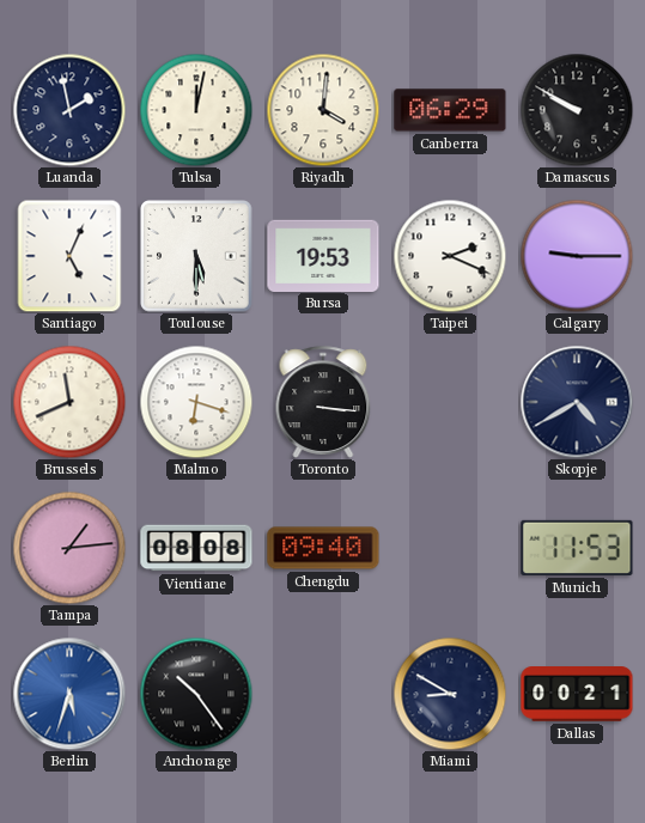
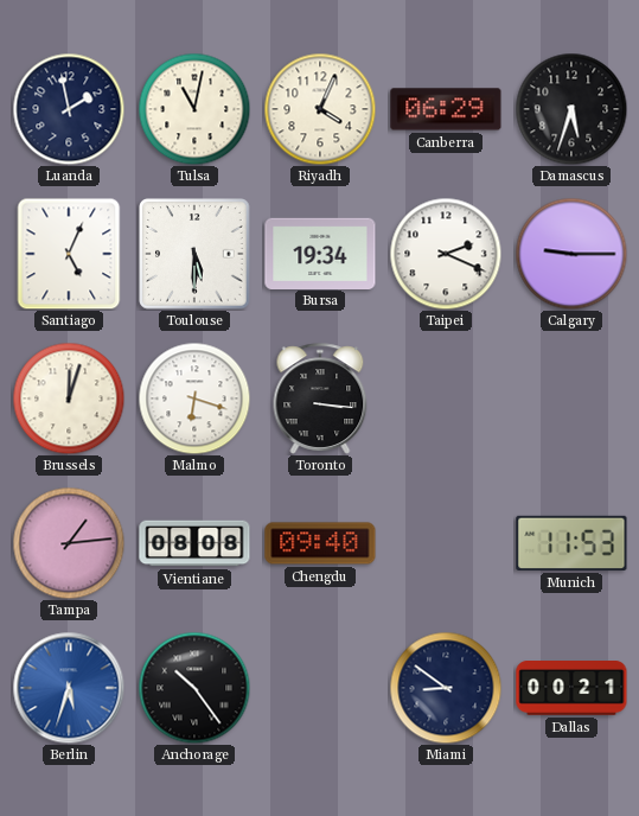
Tulsa: 12:02 -> 11:02 (194, 109)
Riyadh: 4:01 -> 4:04 (320, 109)
Damascus: 9:50 -> 5:33 (571, 109)
Bursa: 19:53 -> 19:34 (320, 253)
Brussels: 11:41 -> 12:03 (69, 399)
Skopje: 4:40 -> none (577, 402)
Miami: 8:50 -> 8:51 (446, 688)
